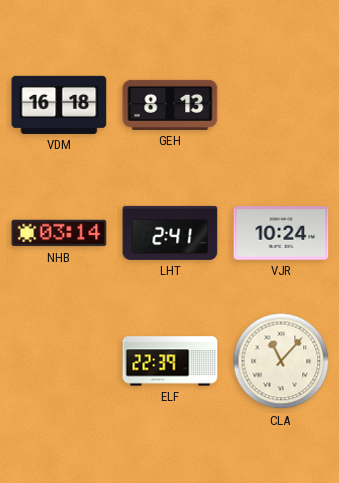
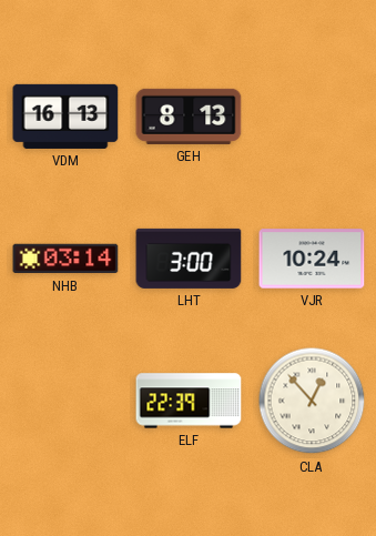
VDM: 16:18 -> 16:13 (65, 117)
LHT: 2:41 -> 3:00 (189, 259)
CLA: 11:07 -> 12:53 (312, 401)
